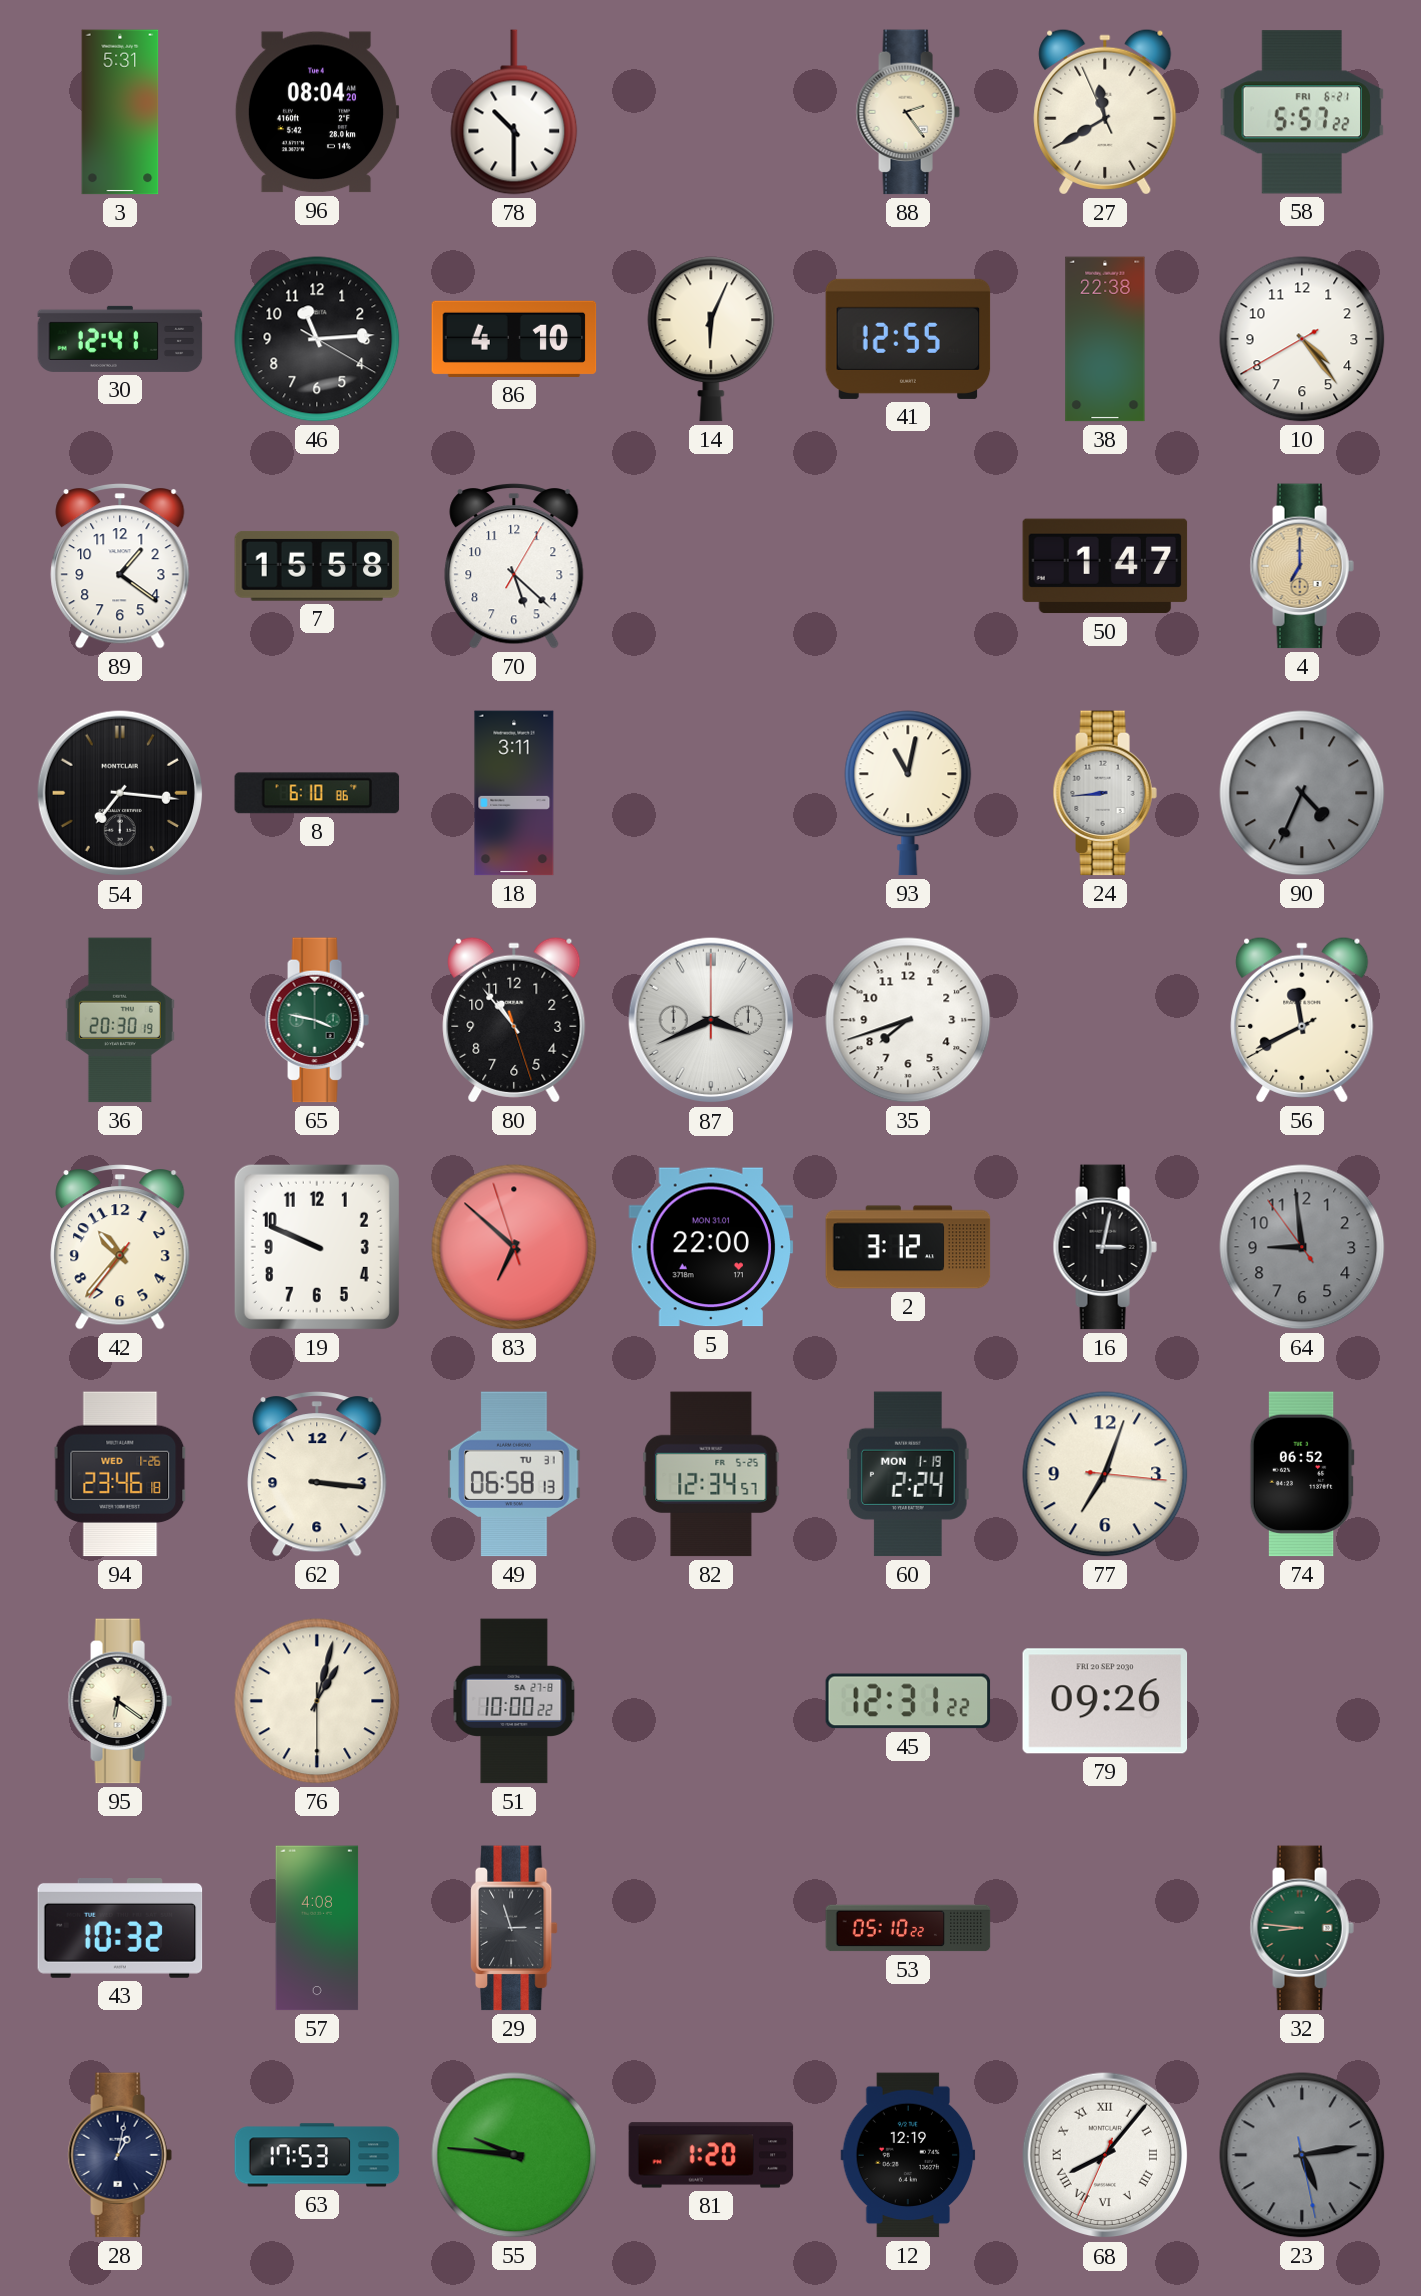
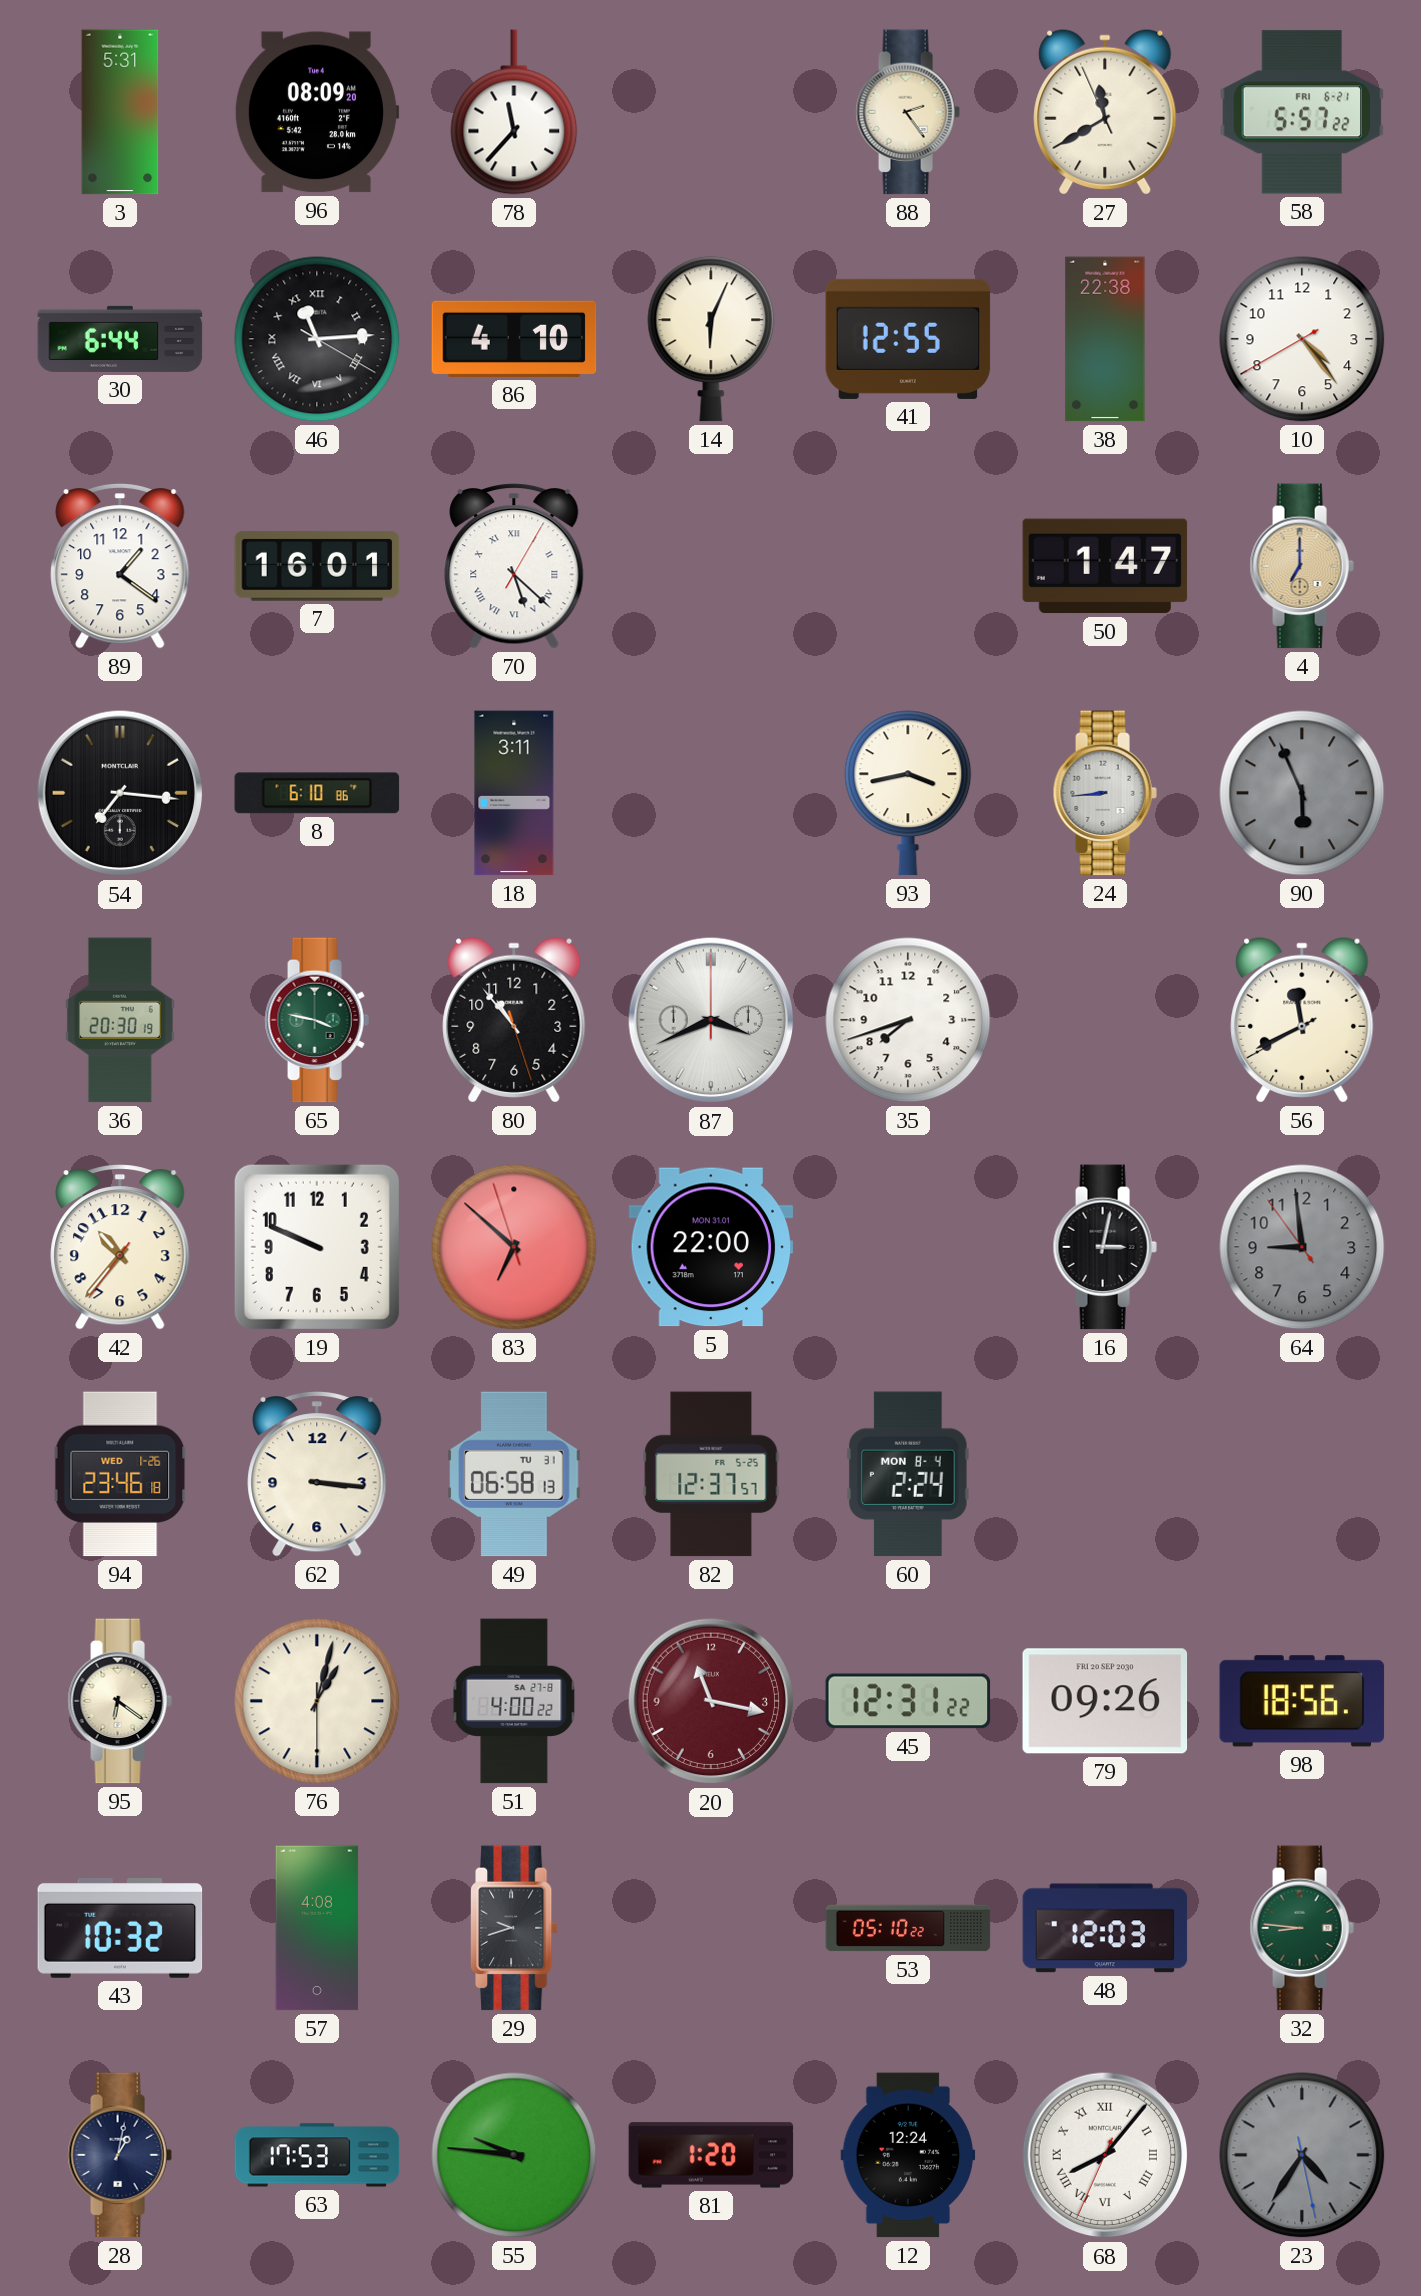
96: 08:04 -> 08:09 (317, 112)
78: 10:30 -> 11:37 (514, 112)
30: 12:41 -> 6:44 (120, 339)
46 numerals: Arabic -> Roman (317, 339)
7: 15:58 -> 16:01 (317, 566)
70 numerals: Arabic -> Roman (514, 566)
93: 11:02 -> 3:43 (908, 793)
90: 4:34 -> 5:56 (1302, 793)
2: 3:12 -> none (908, 1247)
82: 12:34 -> 12:37 (711, 1474)
60 date: MON 1-19 -> MON 8-4 (908, 1474)
77: 7:03 -> none (1105, 1474)
74: 06:52 -> none (1302, 1474)
51: 10:00 -> 4:00 (514, 1701)
20: none -> 11:17 (711, 1701)
98: none -> 18:56 (1302, 1701)
29: 2:57 -> 9:42 (514, 1928)
48: none -> 12:03 (1105, 1928)
12: 12:19 -> 12:24 (908, 2155)
23: 5:13 -> 4:35 (1302, 2155)
